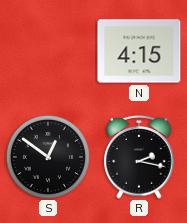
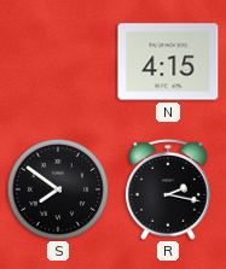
S: 12:51 -> 7:51 (58, 189)
